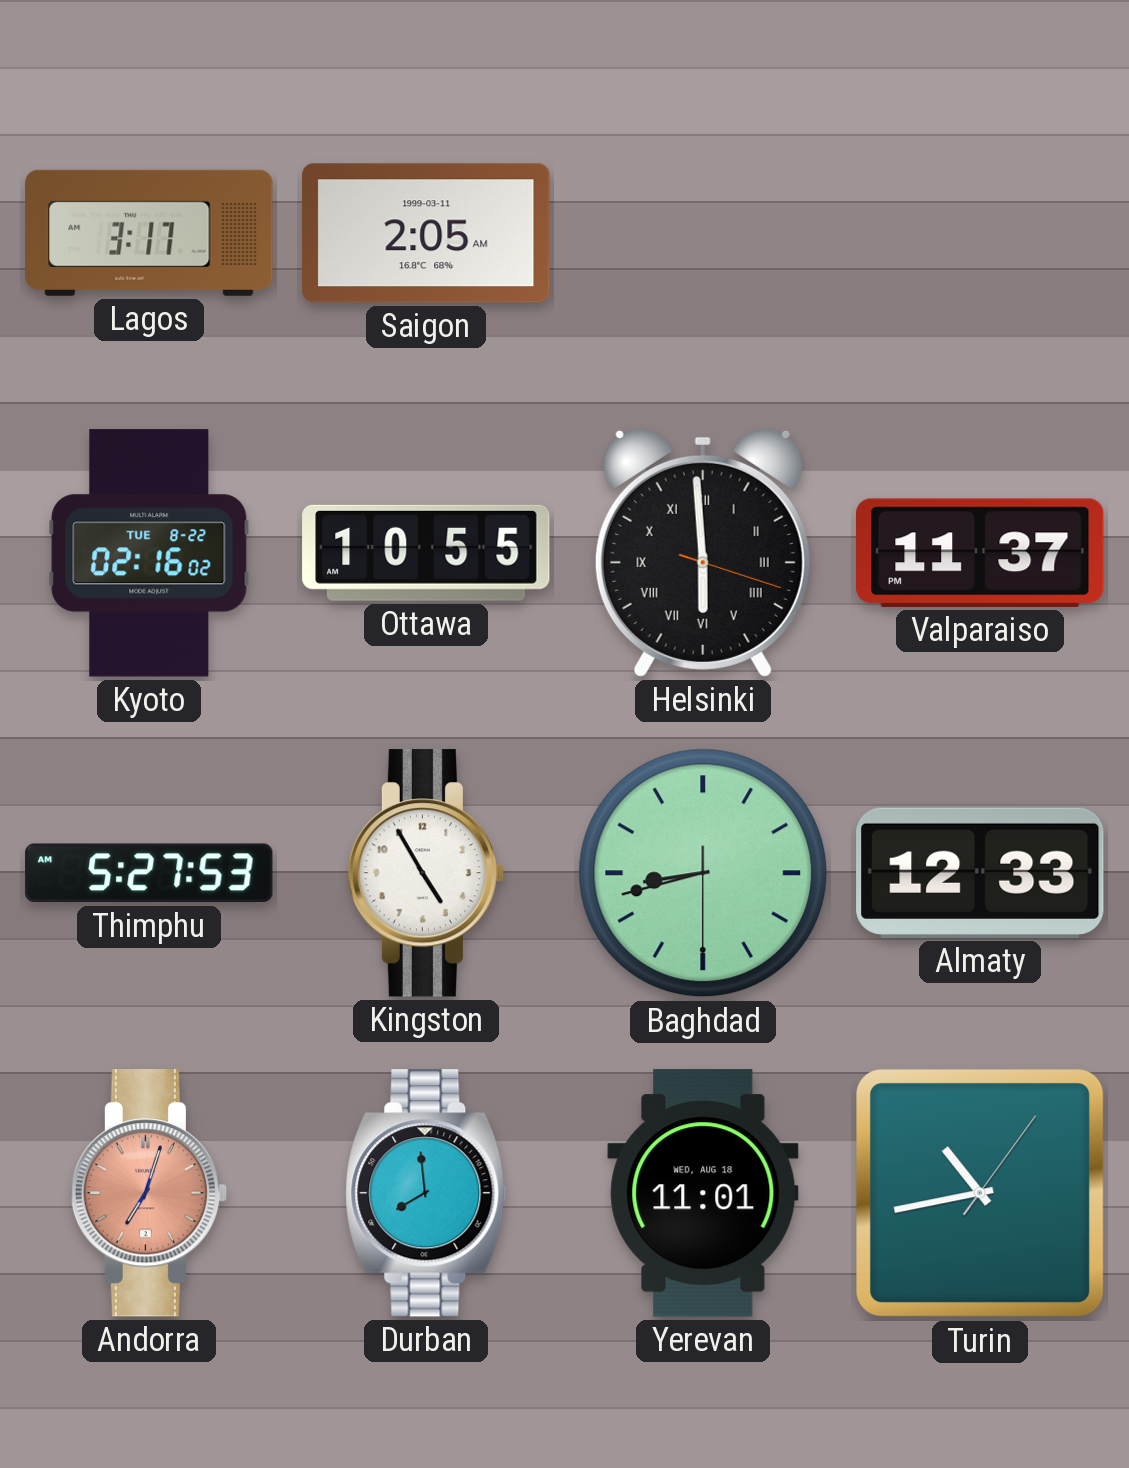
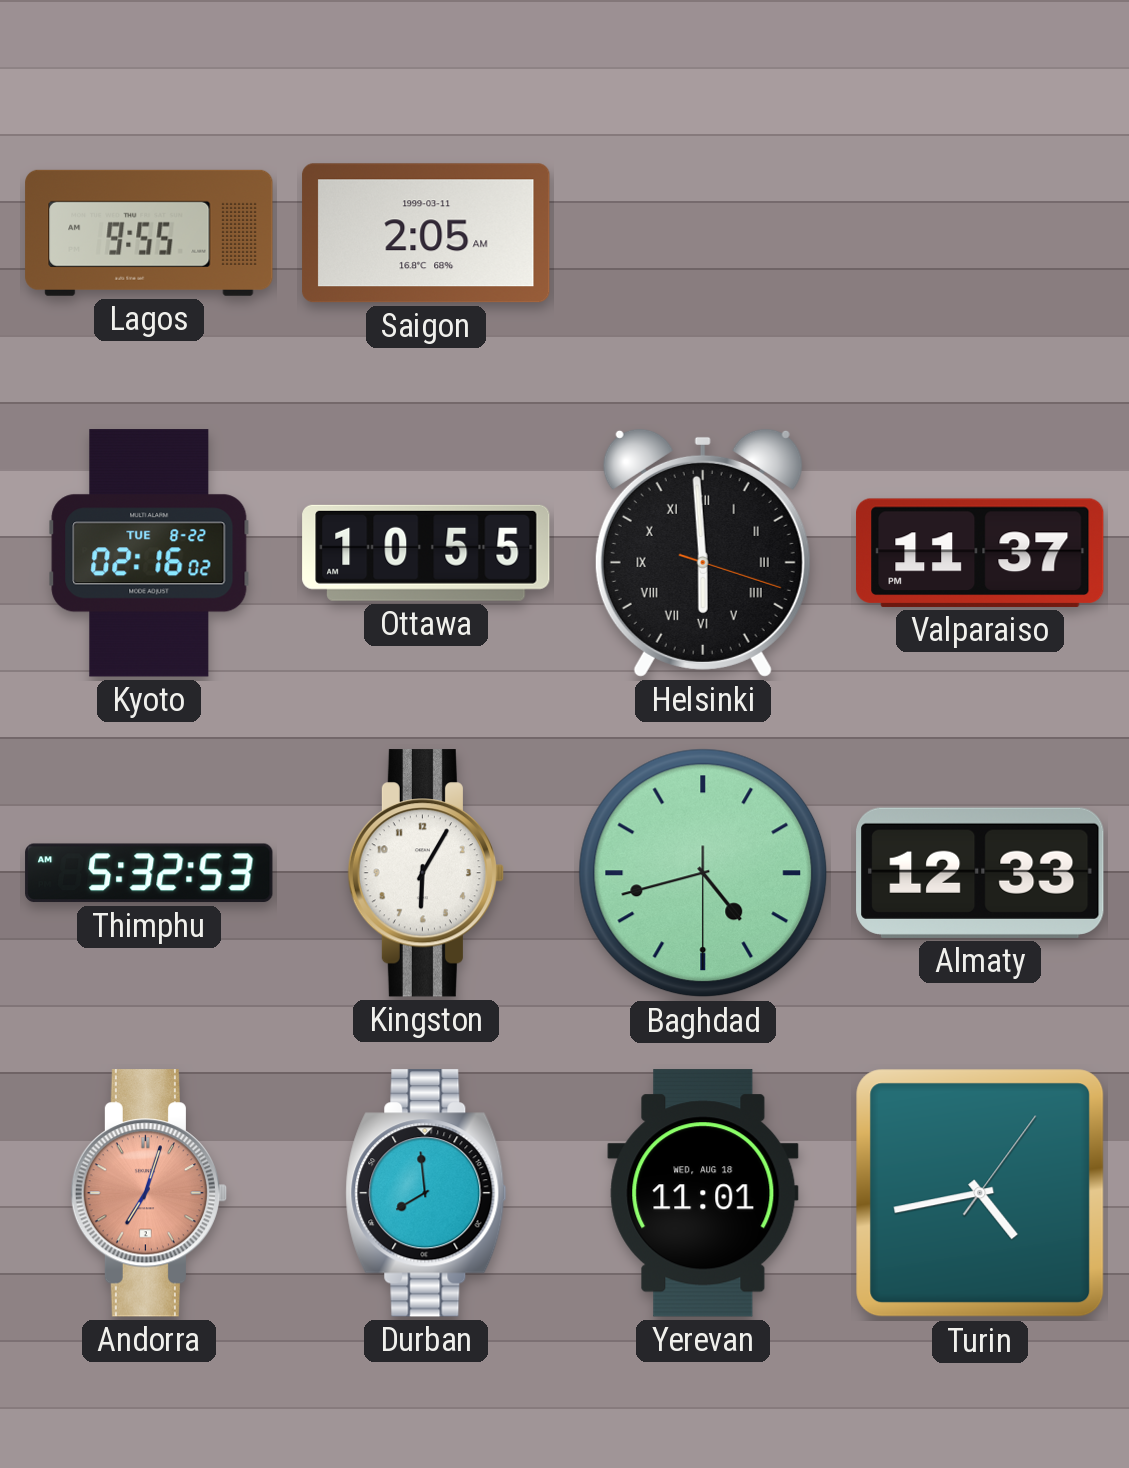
Lagos: 3:17 -> 9:55 (149, 233)
Thimphu: 5:27 -> 5:32 (149, 873)
Kingston: 4:55 -> 6:05 (425, 873)
Baghdad: 8:42 -> 4:42 (703, 873)
Turin: 10:43 -> 4:43 (980, 1193)
